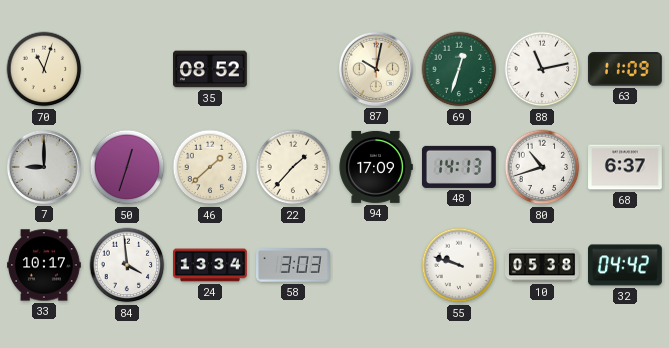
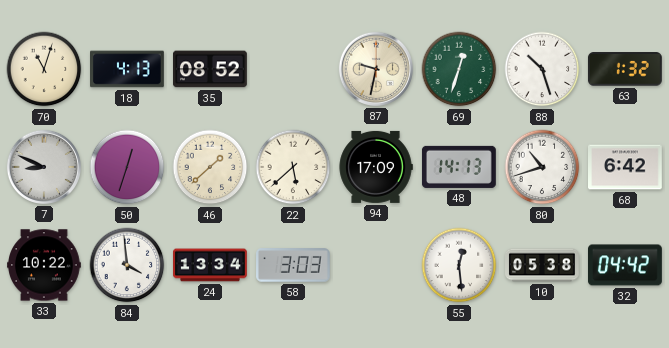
18: none -> 4:13 (128, 69)
87: 10:02 -> 9:32 (376, 69)
88: 11:13 -> 10:27 (542, 69)
63: 11:09 -> 1:32 (625, 69)
7: 9:00 -> 8:49 (44, 167)
22: 1:37 -> 5:38 (293, 167)
68: 6:37 -> 6:42 (626, 167)
33: 10:17 -> 10:22 (45, 265)
55: 9:48 -> 12:29 (459, 265)
